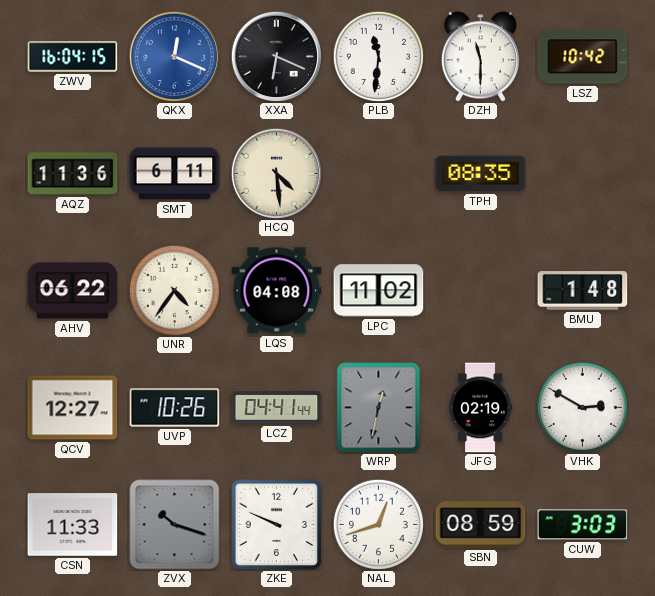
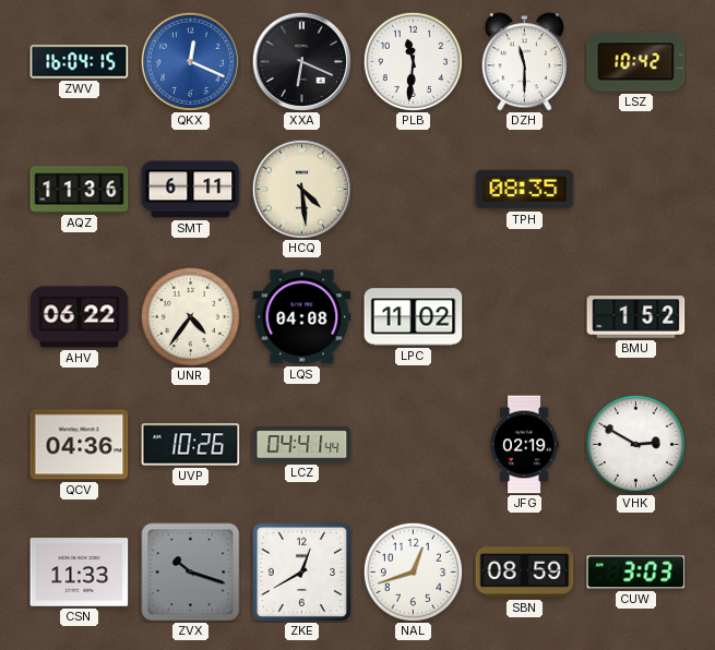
BMU: 1:48 -> 1:52 (636, 317)
QCV: 12:27 -> 04:36 (80, 445)
WRP: 12:32 -> none (379, 408)
ZKE: 9:49 -> 12:40 (301, 571)
